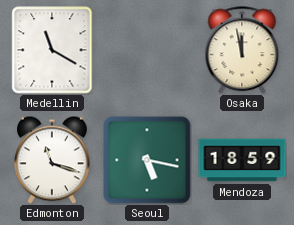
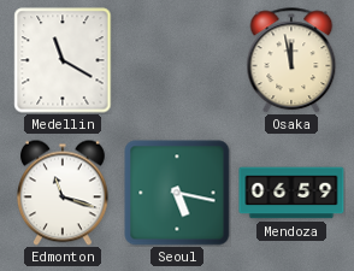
Mendoza: 18:59 -> 06:59 (291, 193)
